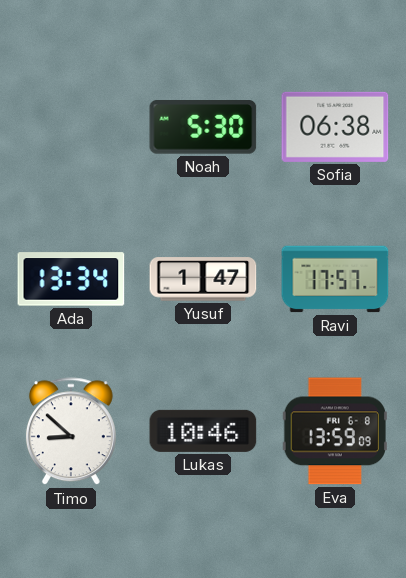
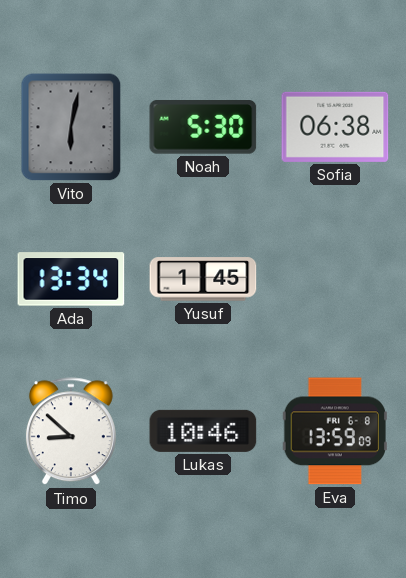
Vito: none -> 6:02 (71, 127)
Yusuf: 1:47 -> 1:45 (203, 279)
Ravi: 17:57 -> none (335, 279)
